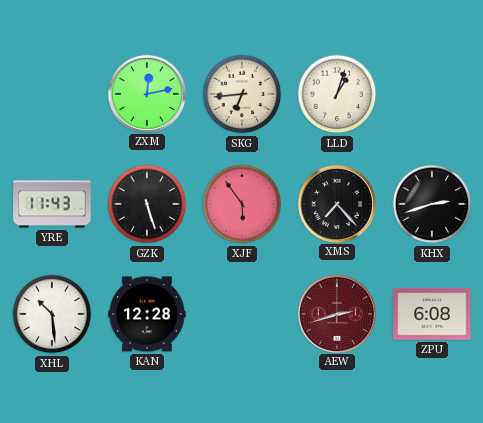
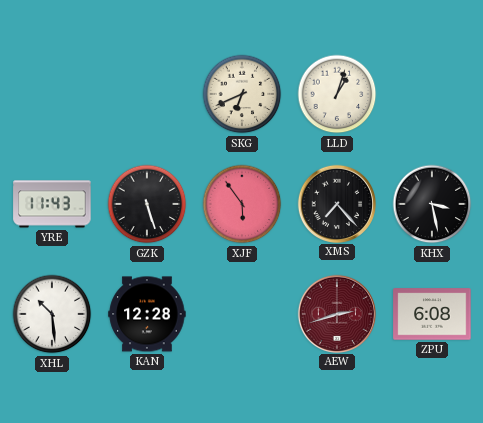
ZXM: 12:13 -> none (146, 93)
SKG: 6:44 -> 6:41 (242, 94)
KHX: 2:42 -> 3:28 (432, 204)
